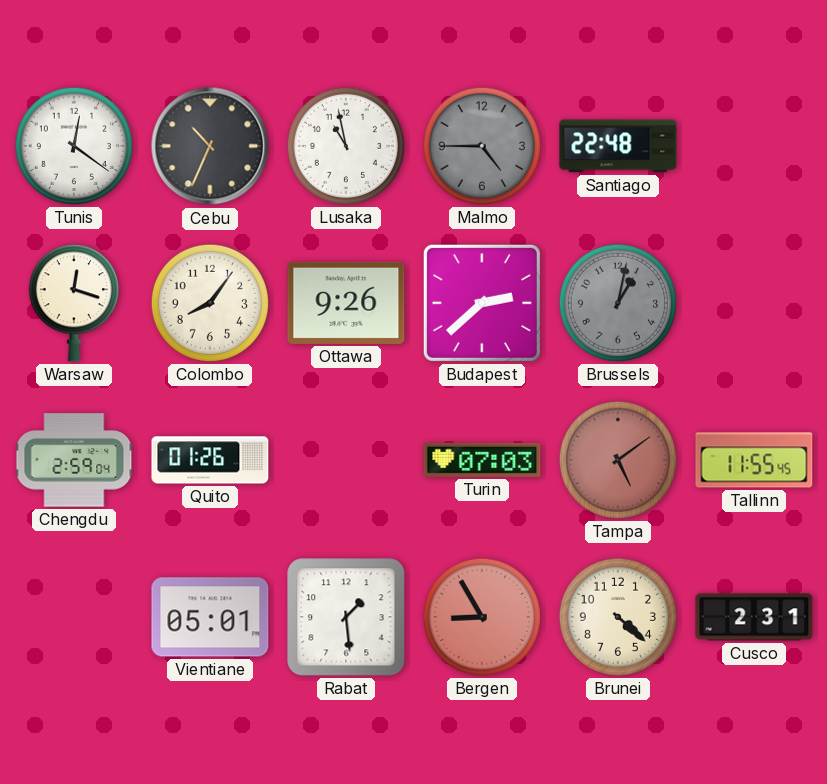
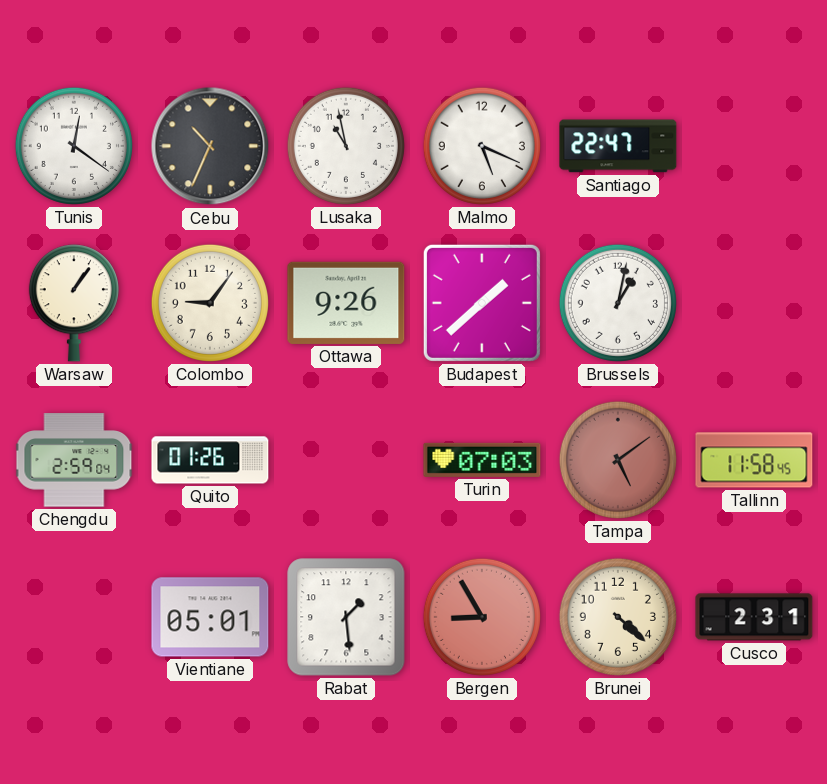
Malmo: 4:45 -> 5:19 (482, 146)
Malmo dial: grey -> white (482, 146)
Santiago: 22:48 -> 22:47 (618, 146)
Warsaw: 12:18 -> 1:06 (74, 303)
Colombo: 8:06 -> 9:06 (210, 303)
Budapest: 2:38 -> 1:38 (482, 303)
Brussels dial: grey -> white (618, 303)
Tallinn: 11:55 -> 11:58 (754, 460)
